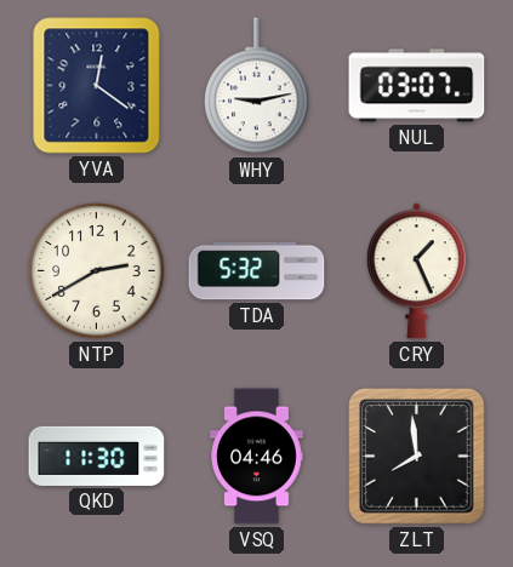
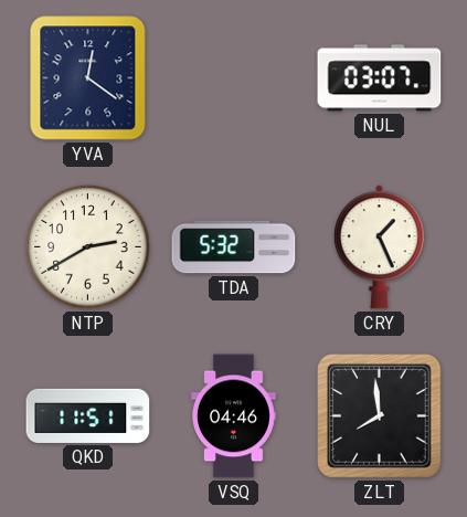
WHY: 9:13 -> none (257, 86)
QKD: 11:30 -> 11:51 (88, 415)
